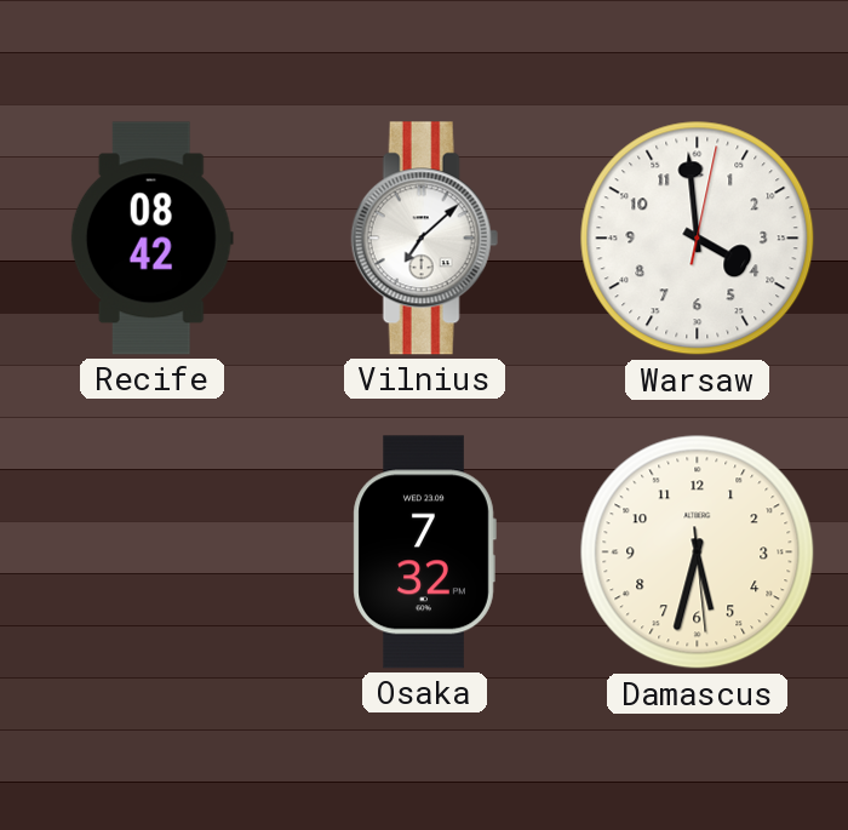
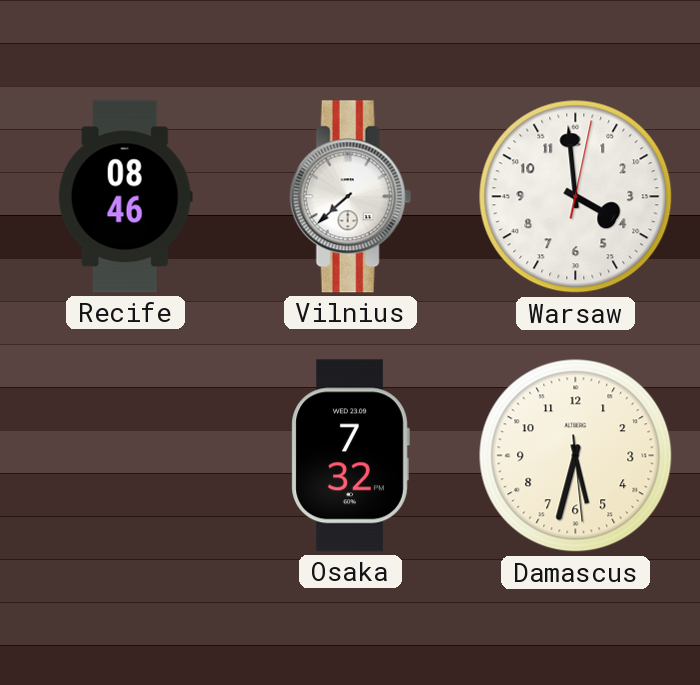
Recife: 08:42 -> 08:46 (125, 197)
Vilnius: 7:08 -> 7:38 (350, 197)
